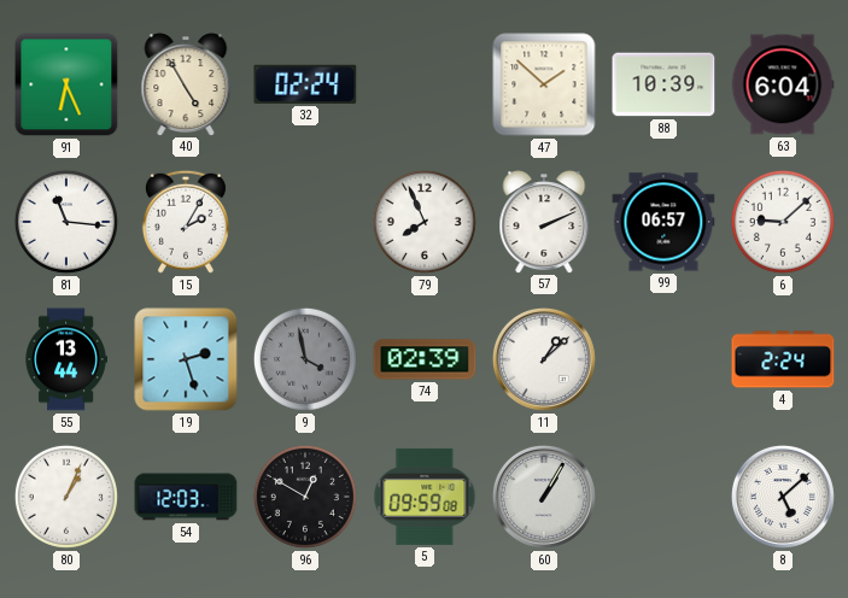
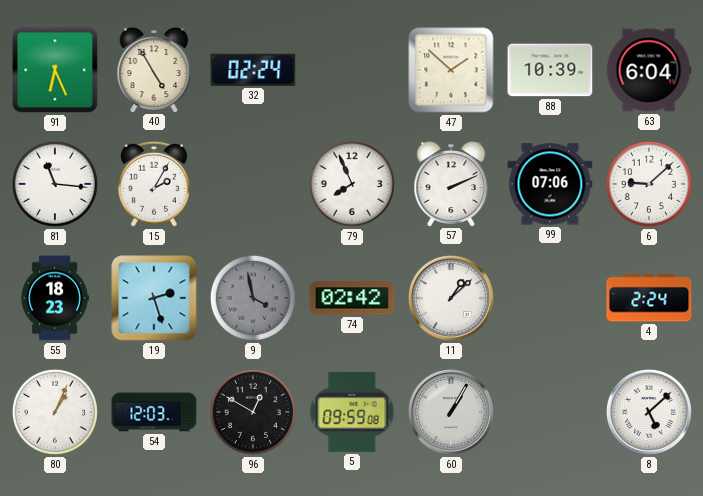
99: 06:57 -> 07:06 (550, 184)
55: 13:44 -> 18:23 (55, 298)
74: 02:39 -> 02:42 (352, 298)
